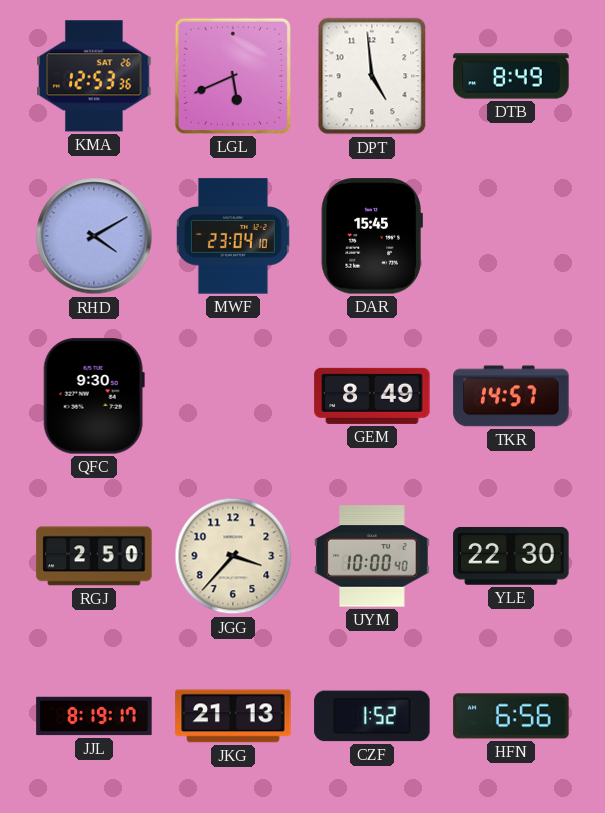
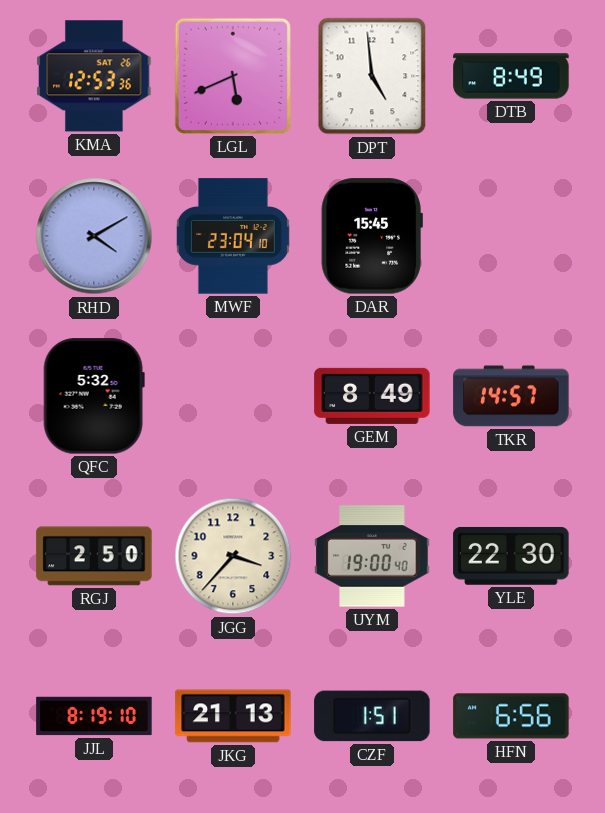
QFC: 9:30 -> 5:32 (94, 396)
UYM: 10:00 -> 19:00 (372, 556)
JJL: 8:19:17 -> 8:19:10 (94, 716)
CZF: 1:52 -> 1:51 (372, 716)
